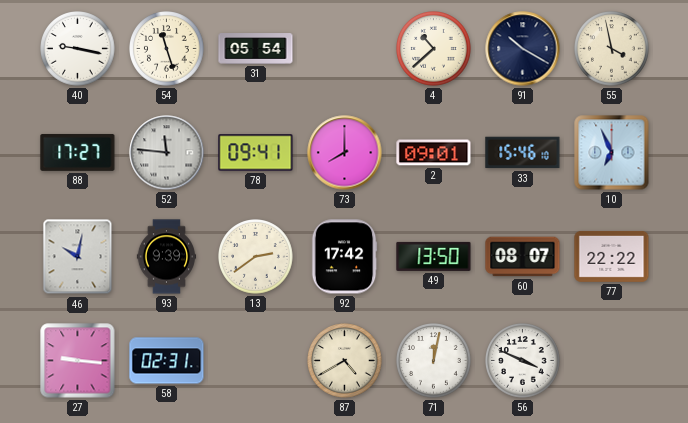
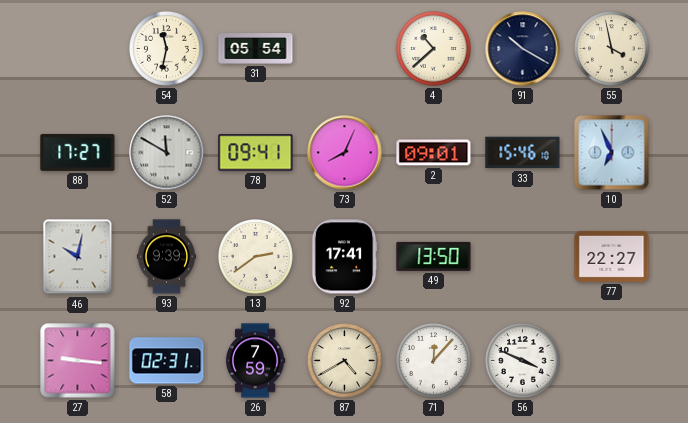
40: 9:17 -> none (78, 49)
54: 11:27 -> 11:32 (167, 49)
52: 11:46 -> 11:50 (167, 153)
73: 8:00 -> 8:04 (345, 153)
92: 17:42 -> 17:41 (344, 257)
60: 08:07 -> none (523, 257)
77: 22:22 -> 22:27 (612, 256)
26: none -> 7:59 (255, 361)
71: 12:02 -> 12:07 (434, 361)
